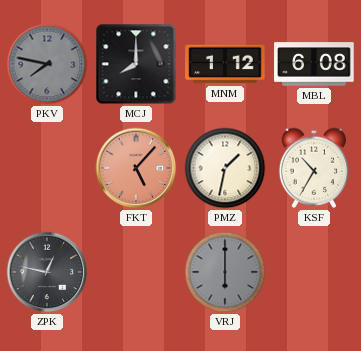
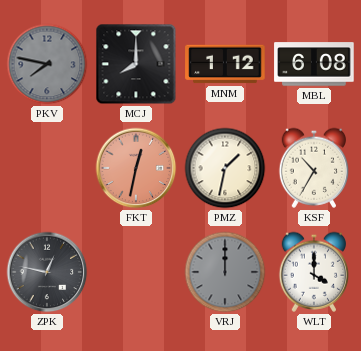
FKT: 5:07 -> 12:32 (136, 168)
VRJ: 6:00 -> 12:00 (225, 272)
WLT: none -> 4:00 (313, 272)
